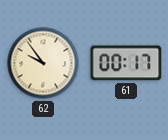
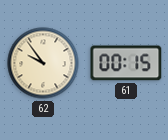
61: 00:17 -> 00:15 (126, 63)
